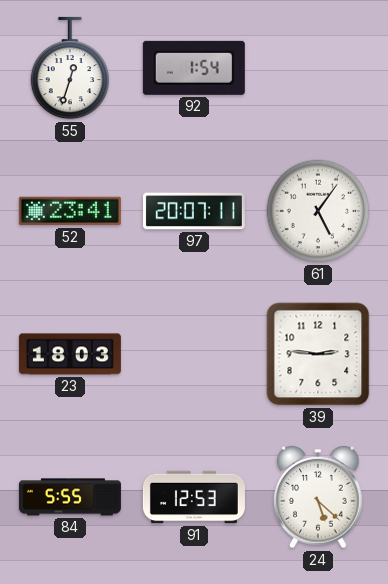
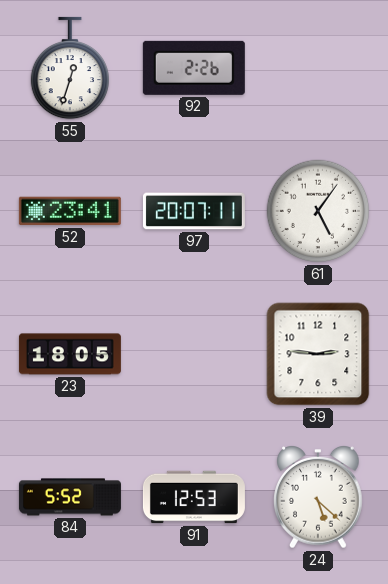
92: 1:54 -> 2:26 (194, 68)
23: 18:03 -> 18:05 (70, 354)
84: 5:55 -> 5:52 (70, 497)
